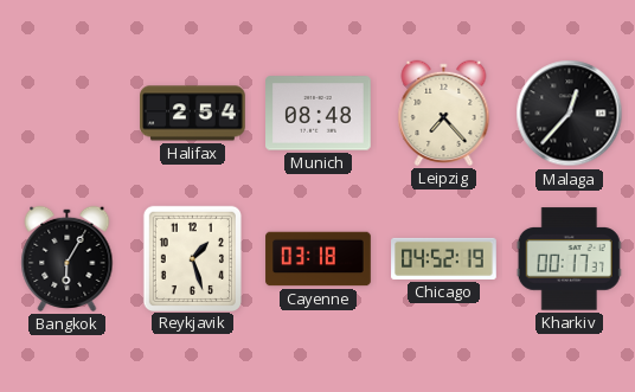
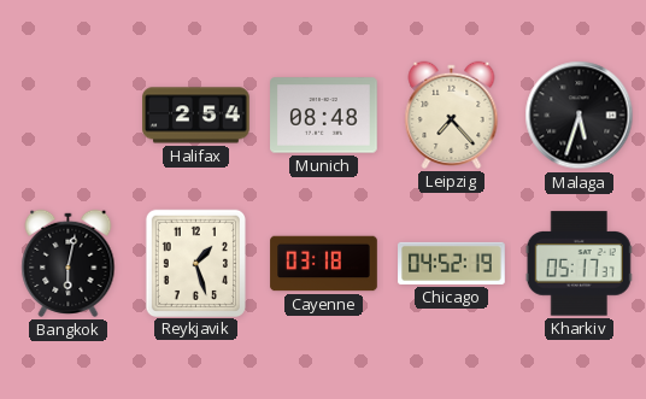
Malaga: 12:37 -> 5:33 (580, 116)
Bangkok: 6:05 -> 6:02 (69, 263)
Kharkiv: 00:17 -> 05:17 (579, 264)
